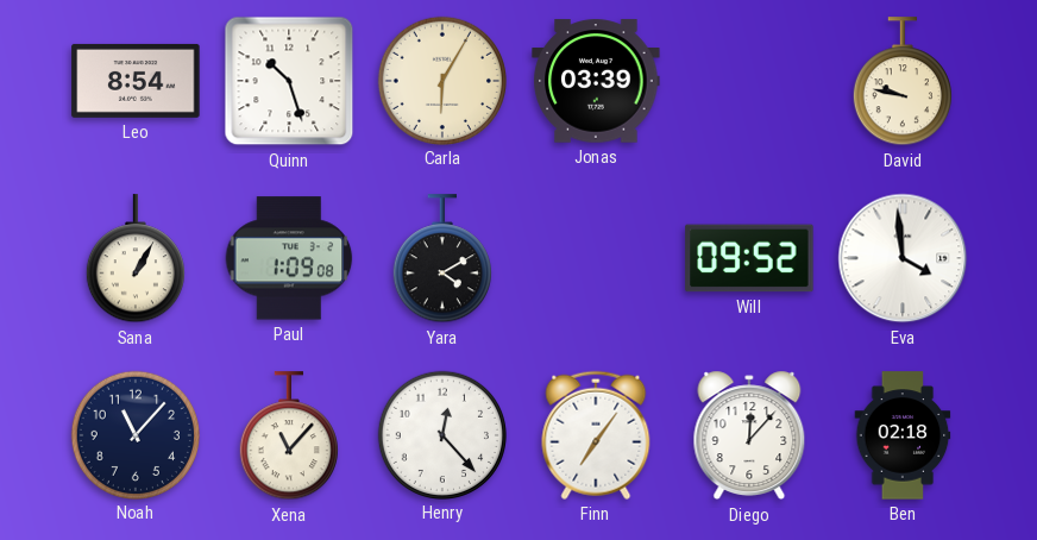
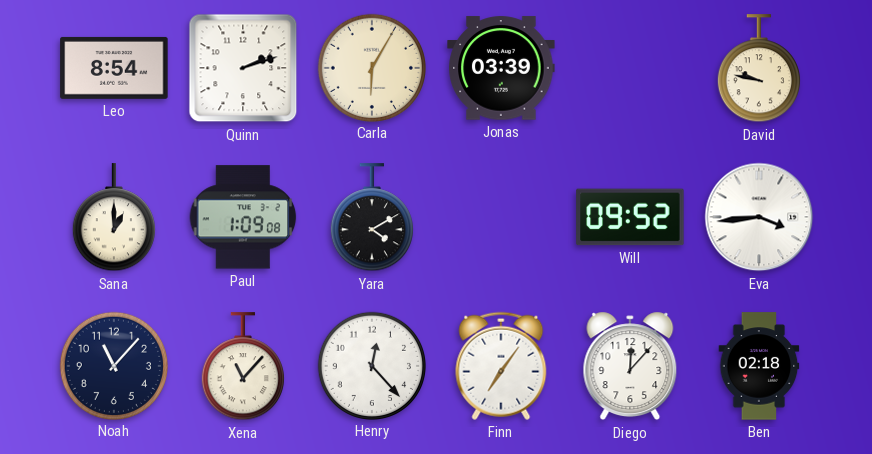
Quinn: 10:27 -> 2:12 (243, 68)
Sana: 1:05 -> 1:00 (114, 218)
Eva: 3:59 -> 3:44 (759, 217)
